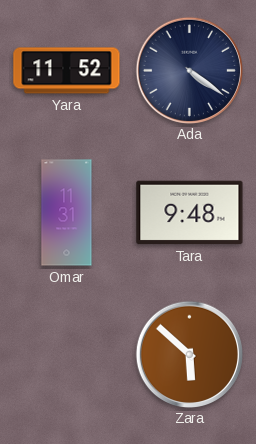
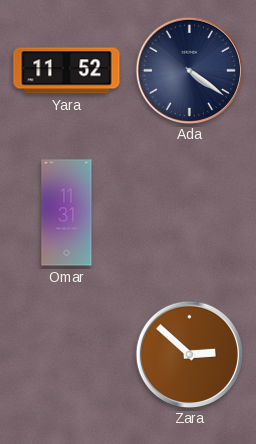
Tara: 9:48 -> none (190, 213)
Zara: 5:52 -> 2:52 (189, 354)
